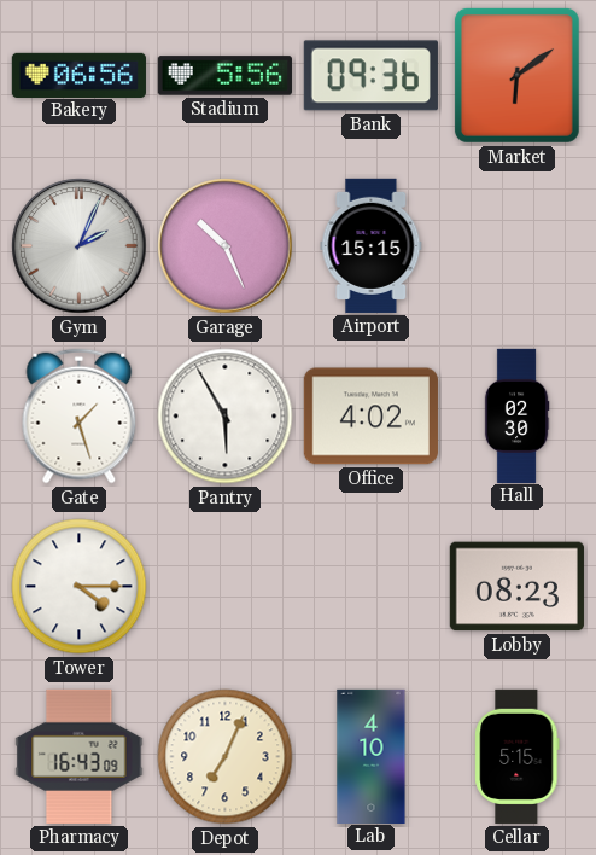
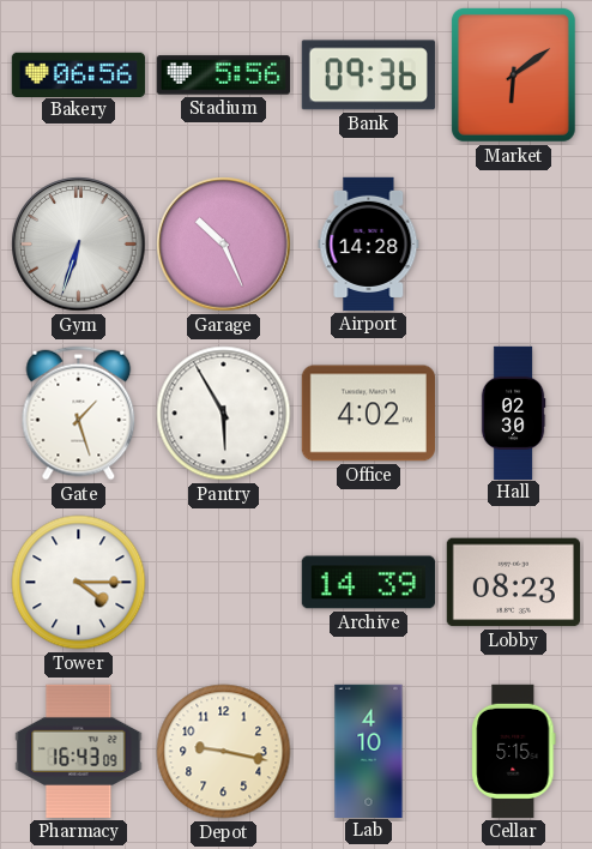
Gym: 2:04 -> 6:33 (79, 245)
Airport: 15:15 -> 14:28 (369, 243)
Archive: none -> 14:39 (368, 583)
Depot: 7:04 -> 9:17 (224, 752)
